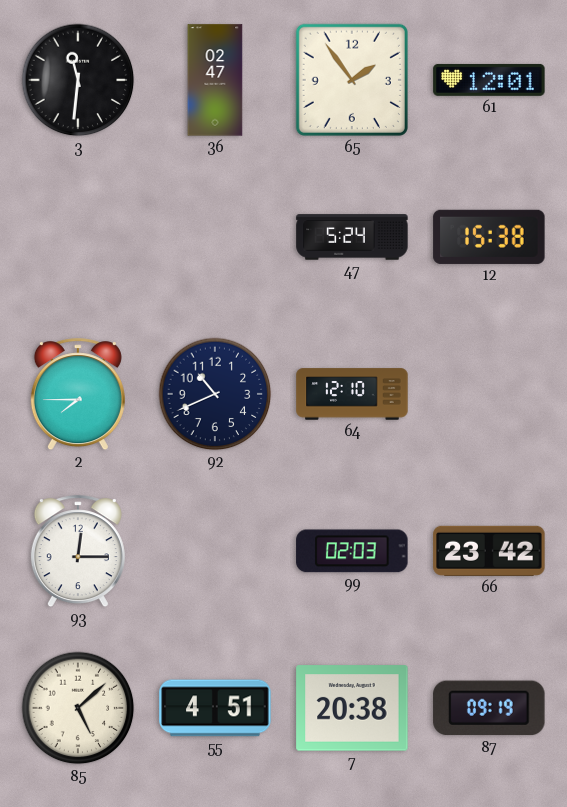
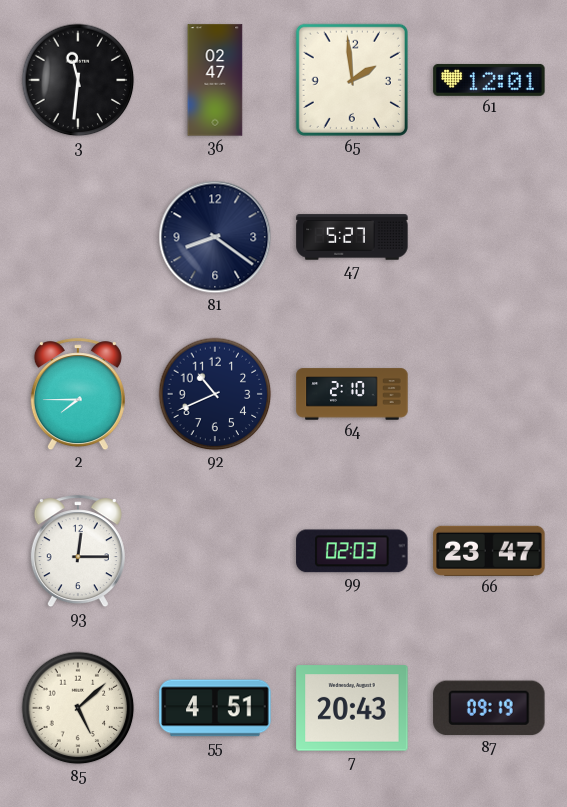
65: 1:54 -> 1:59 (352, 80)
81: none -> 8:21 (215, 237)
47: 5:24 -> 5:27 (352, 237)
12: 15:38 -> none (489, 237)
64: 12:10 -> 2:10 (352, 394)
66: 23:42 -> 23:47 (489, 551)
7: 20:38 -> 20:43 (352, 708)
